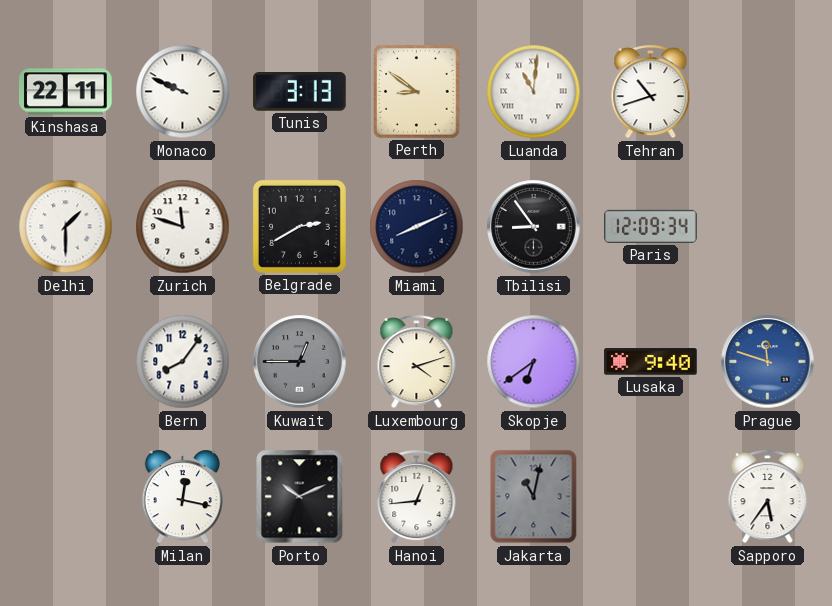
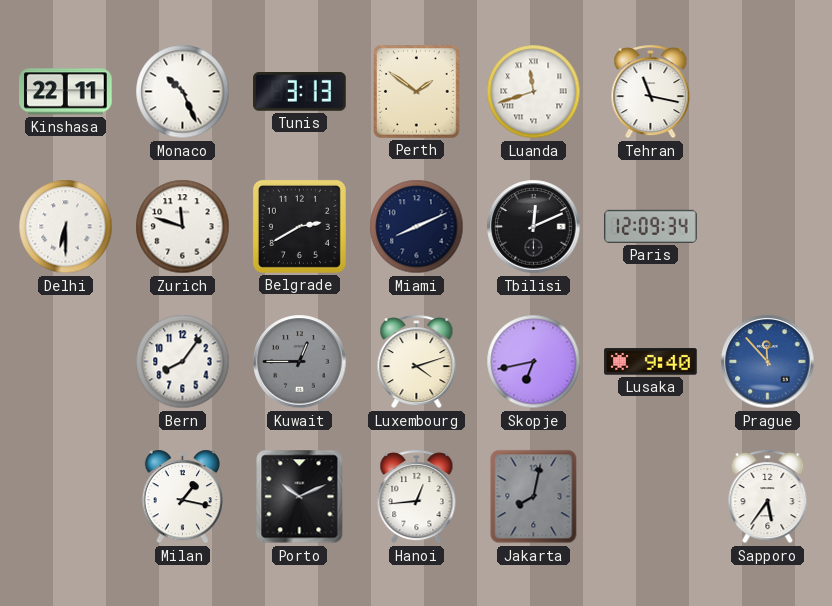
Monaco: 9:49 -> 10:26 (183, 92)
Perth: 8:51 -> 1:51 (417, 92)
Luanda: 11:01 -> 11:42 (534, 92)
Tehran: 10:42 -> 11:17 (651, 92)
Delhi: 1:30 -> 6:30 (66, 227)
Tbilisi: 8:54 -> 12:11 (534, 227)
Skopje: 6:39 -> 6:43 (534, 362)
Prague: 11:48 -> 11:53 (768, 362)
Milan: 12:17 -> 1:17 (182, 497)
Jakarta: 11:02 -> 8:02 (534, 497)
